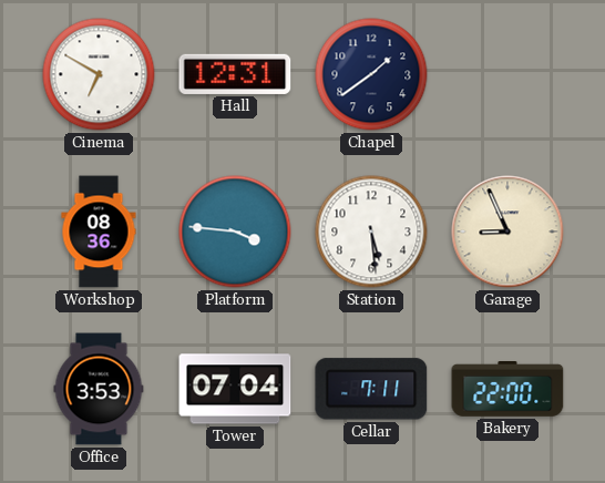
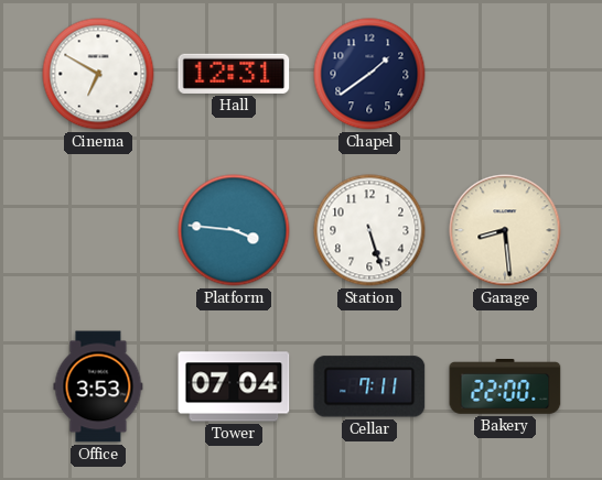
Workshop: 08:36 -> none (99, 232)
Station: 5:29 -> 5:27 (369, 230)
Garage: 8:56 -> 8:29 (505, 230)
